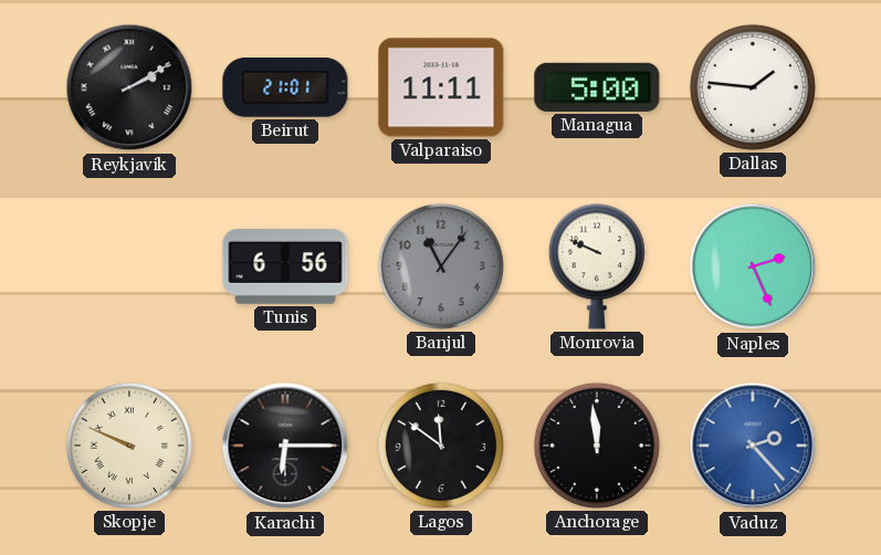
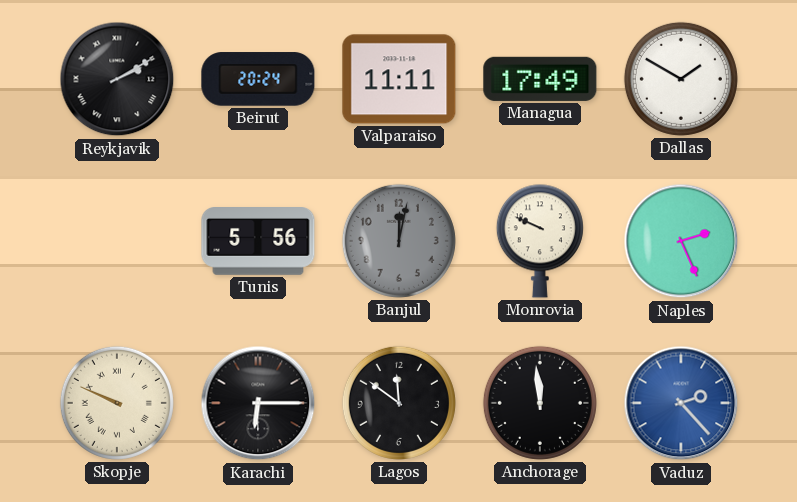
Beirut: 21:01 -> 20:24 (258, 79)
Managua: 5:00 -> 17:49 (540, 79)
Dallas: 1:46 -> 1:50 (681, 79)
Tunis: 6:56 -> 5:56 (258, 242)
Banjul: 11:06 -> 12:02 (399, 241)
